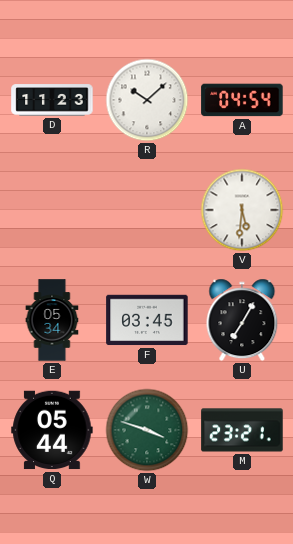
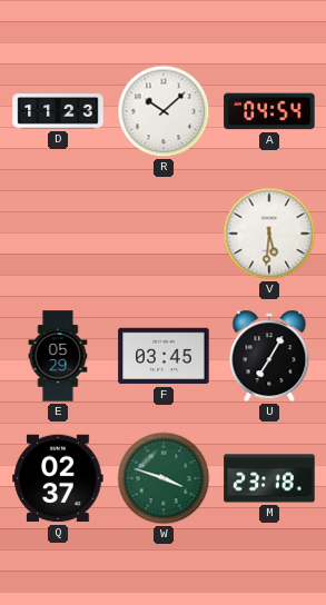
E: 05:34 -> 05:29 (58, 356)
Q: 05:44 -> 02:37 (58, 478)
M: 23:21 -> 23:18 (269, 478)
